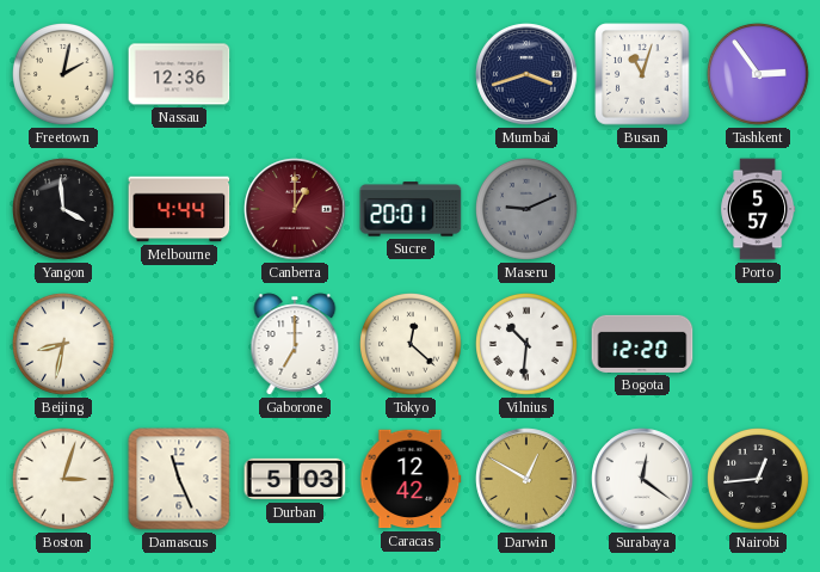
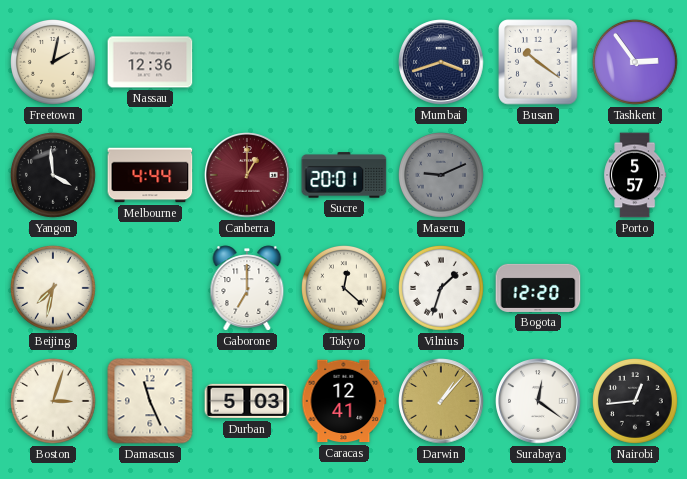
Busan: 11:03 -> 10:21 (538, 62)
Beijing: 8:32 -> 7:32 (54, 289)
Vilnius: 10:31 -> 1:33 (442, 289)
Caracas: 12:42 -> 12:41 (344, 401)
Darwin: 12:50 -> 1:07 (441, 401)
